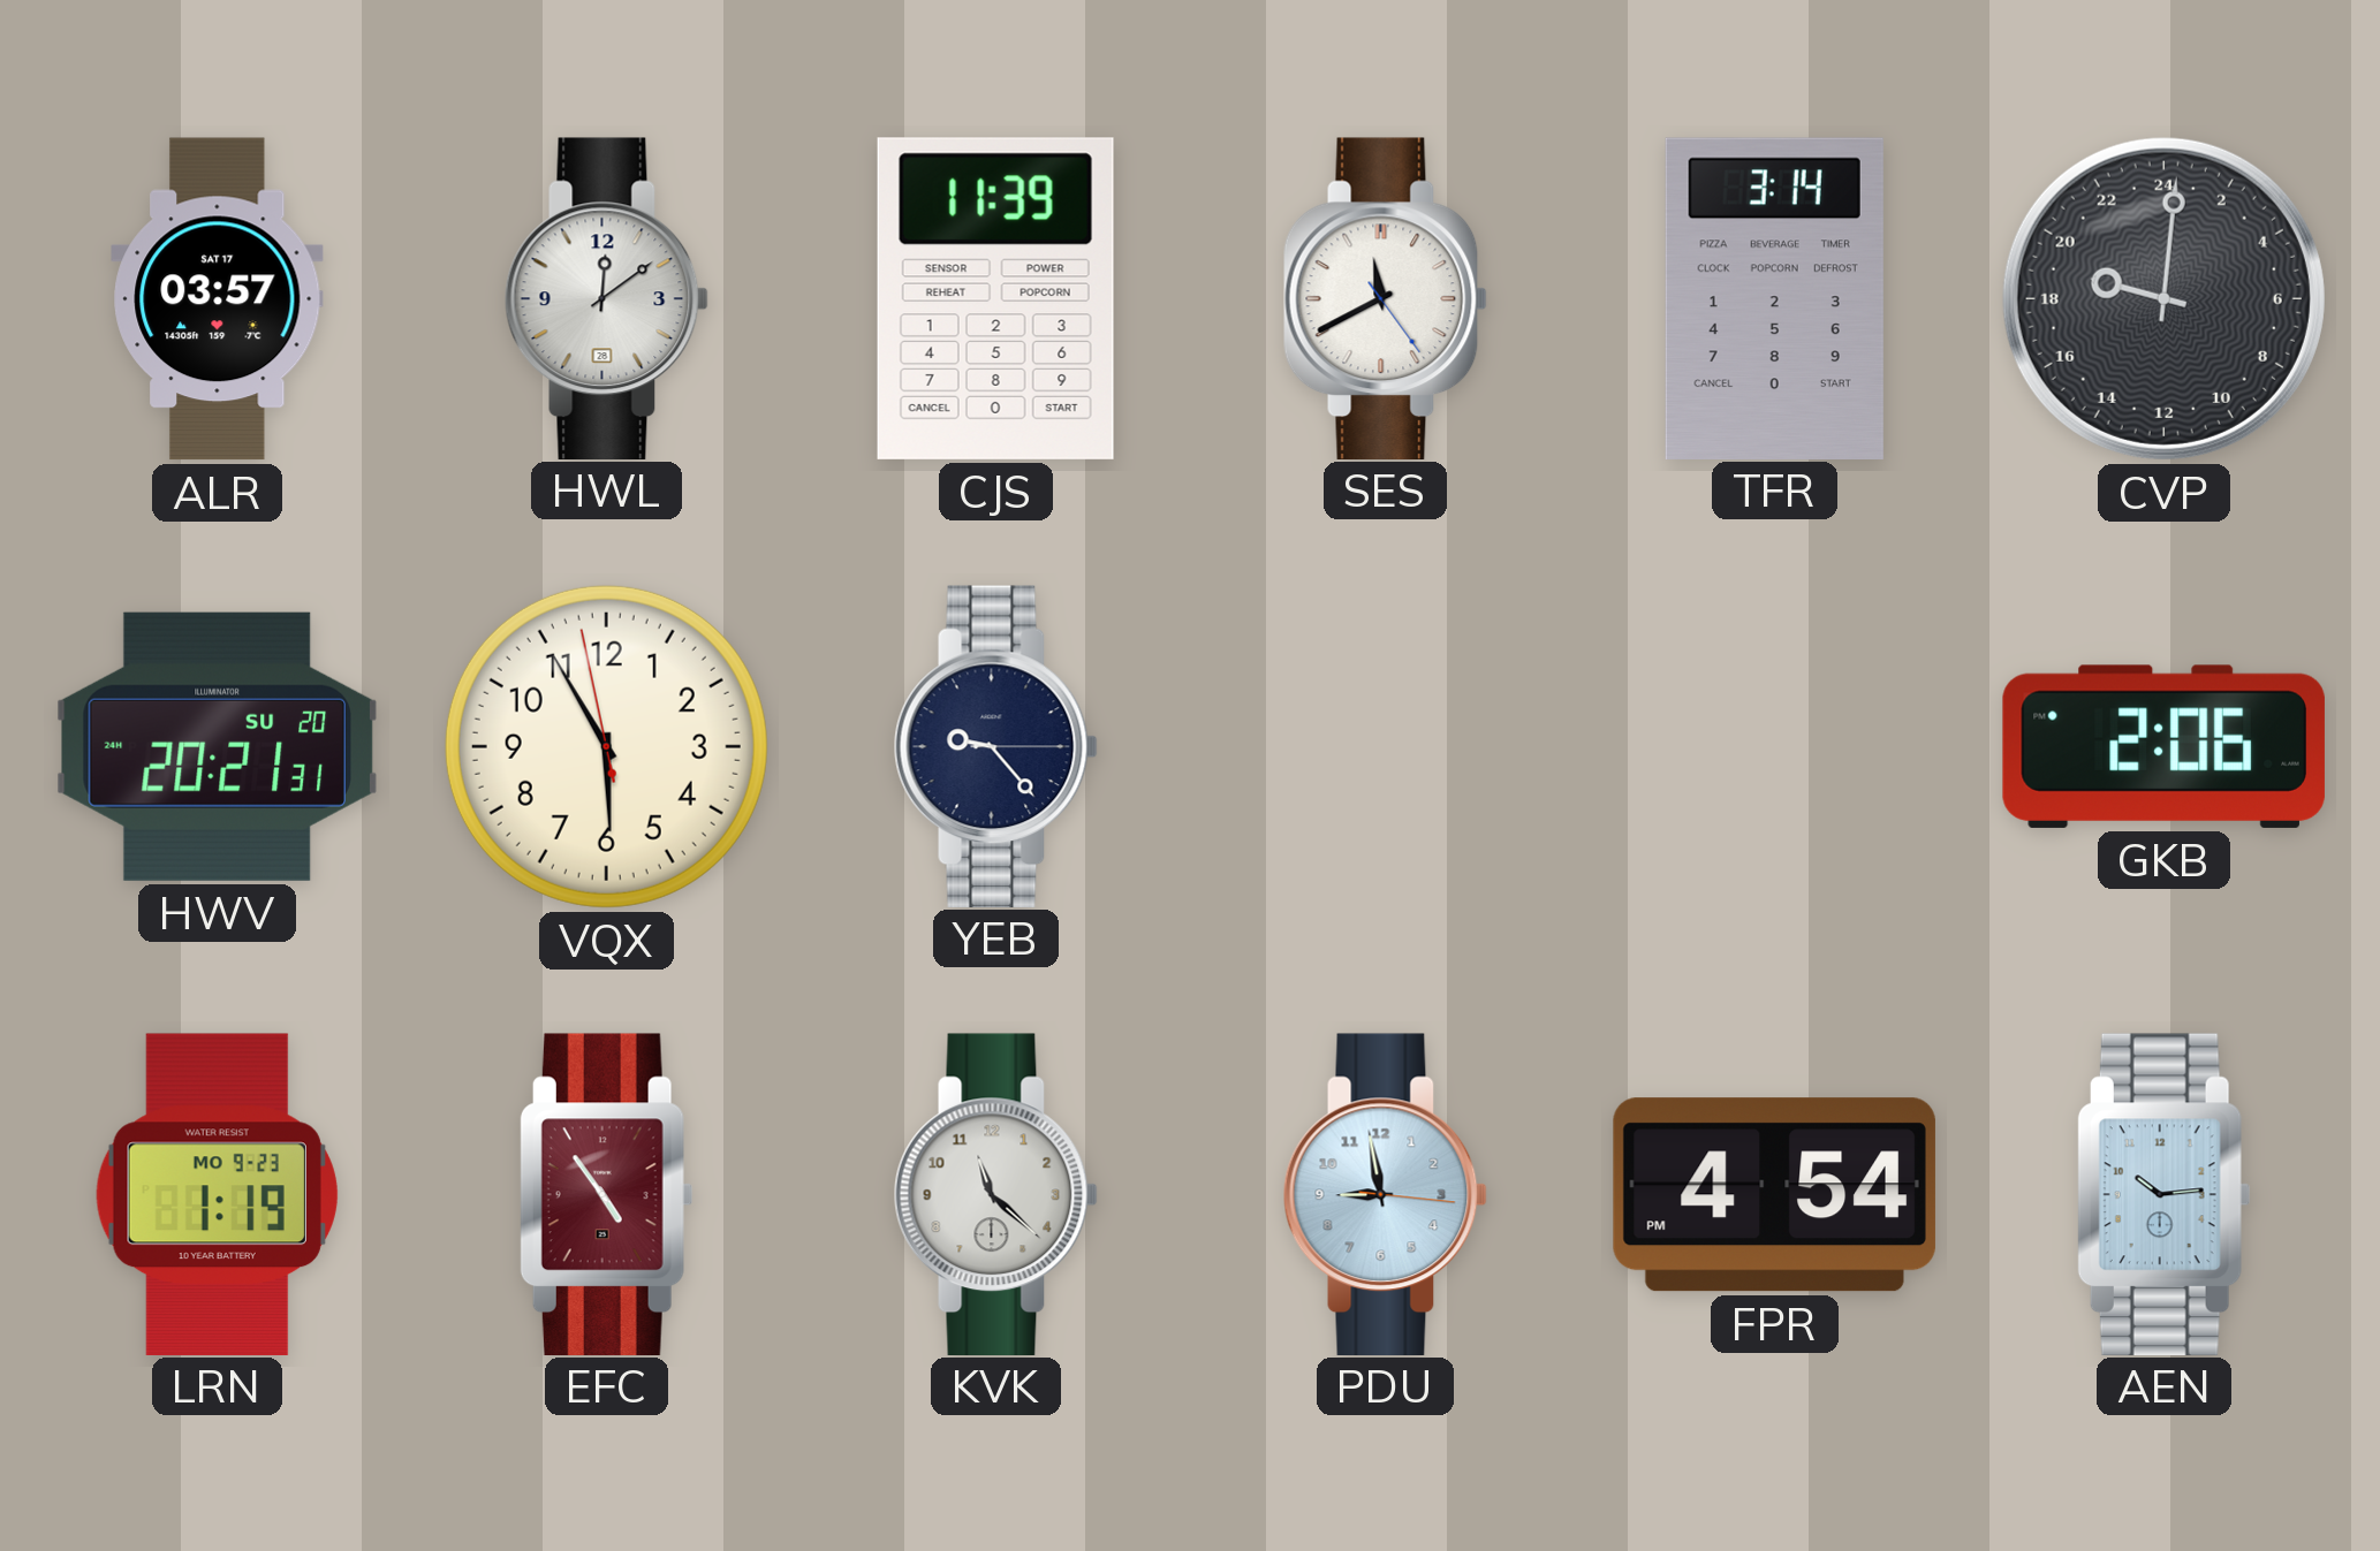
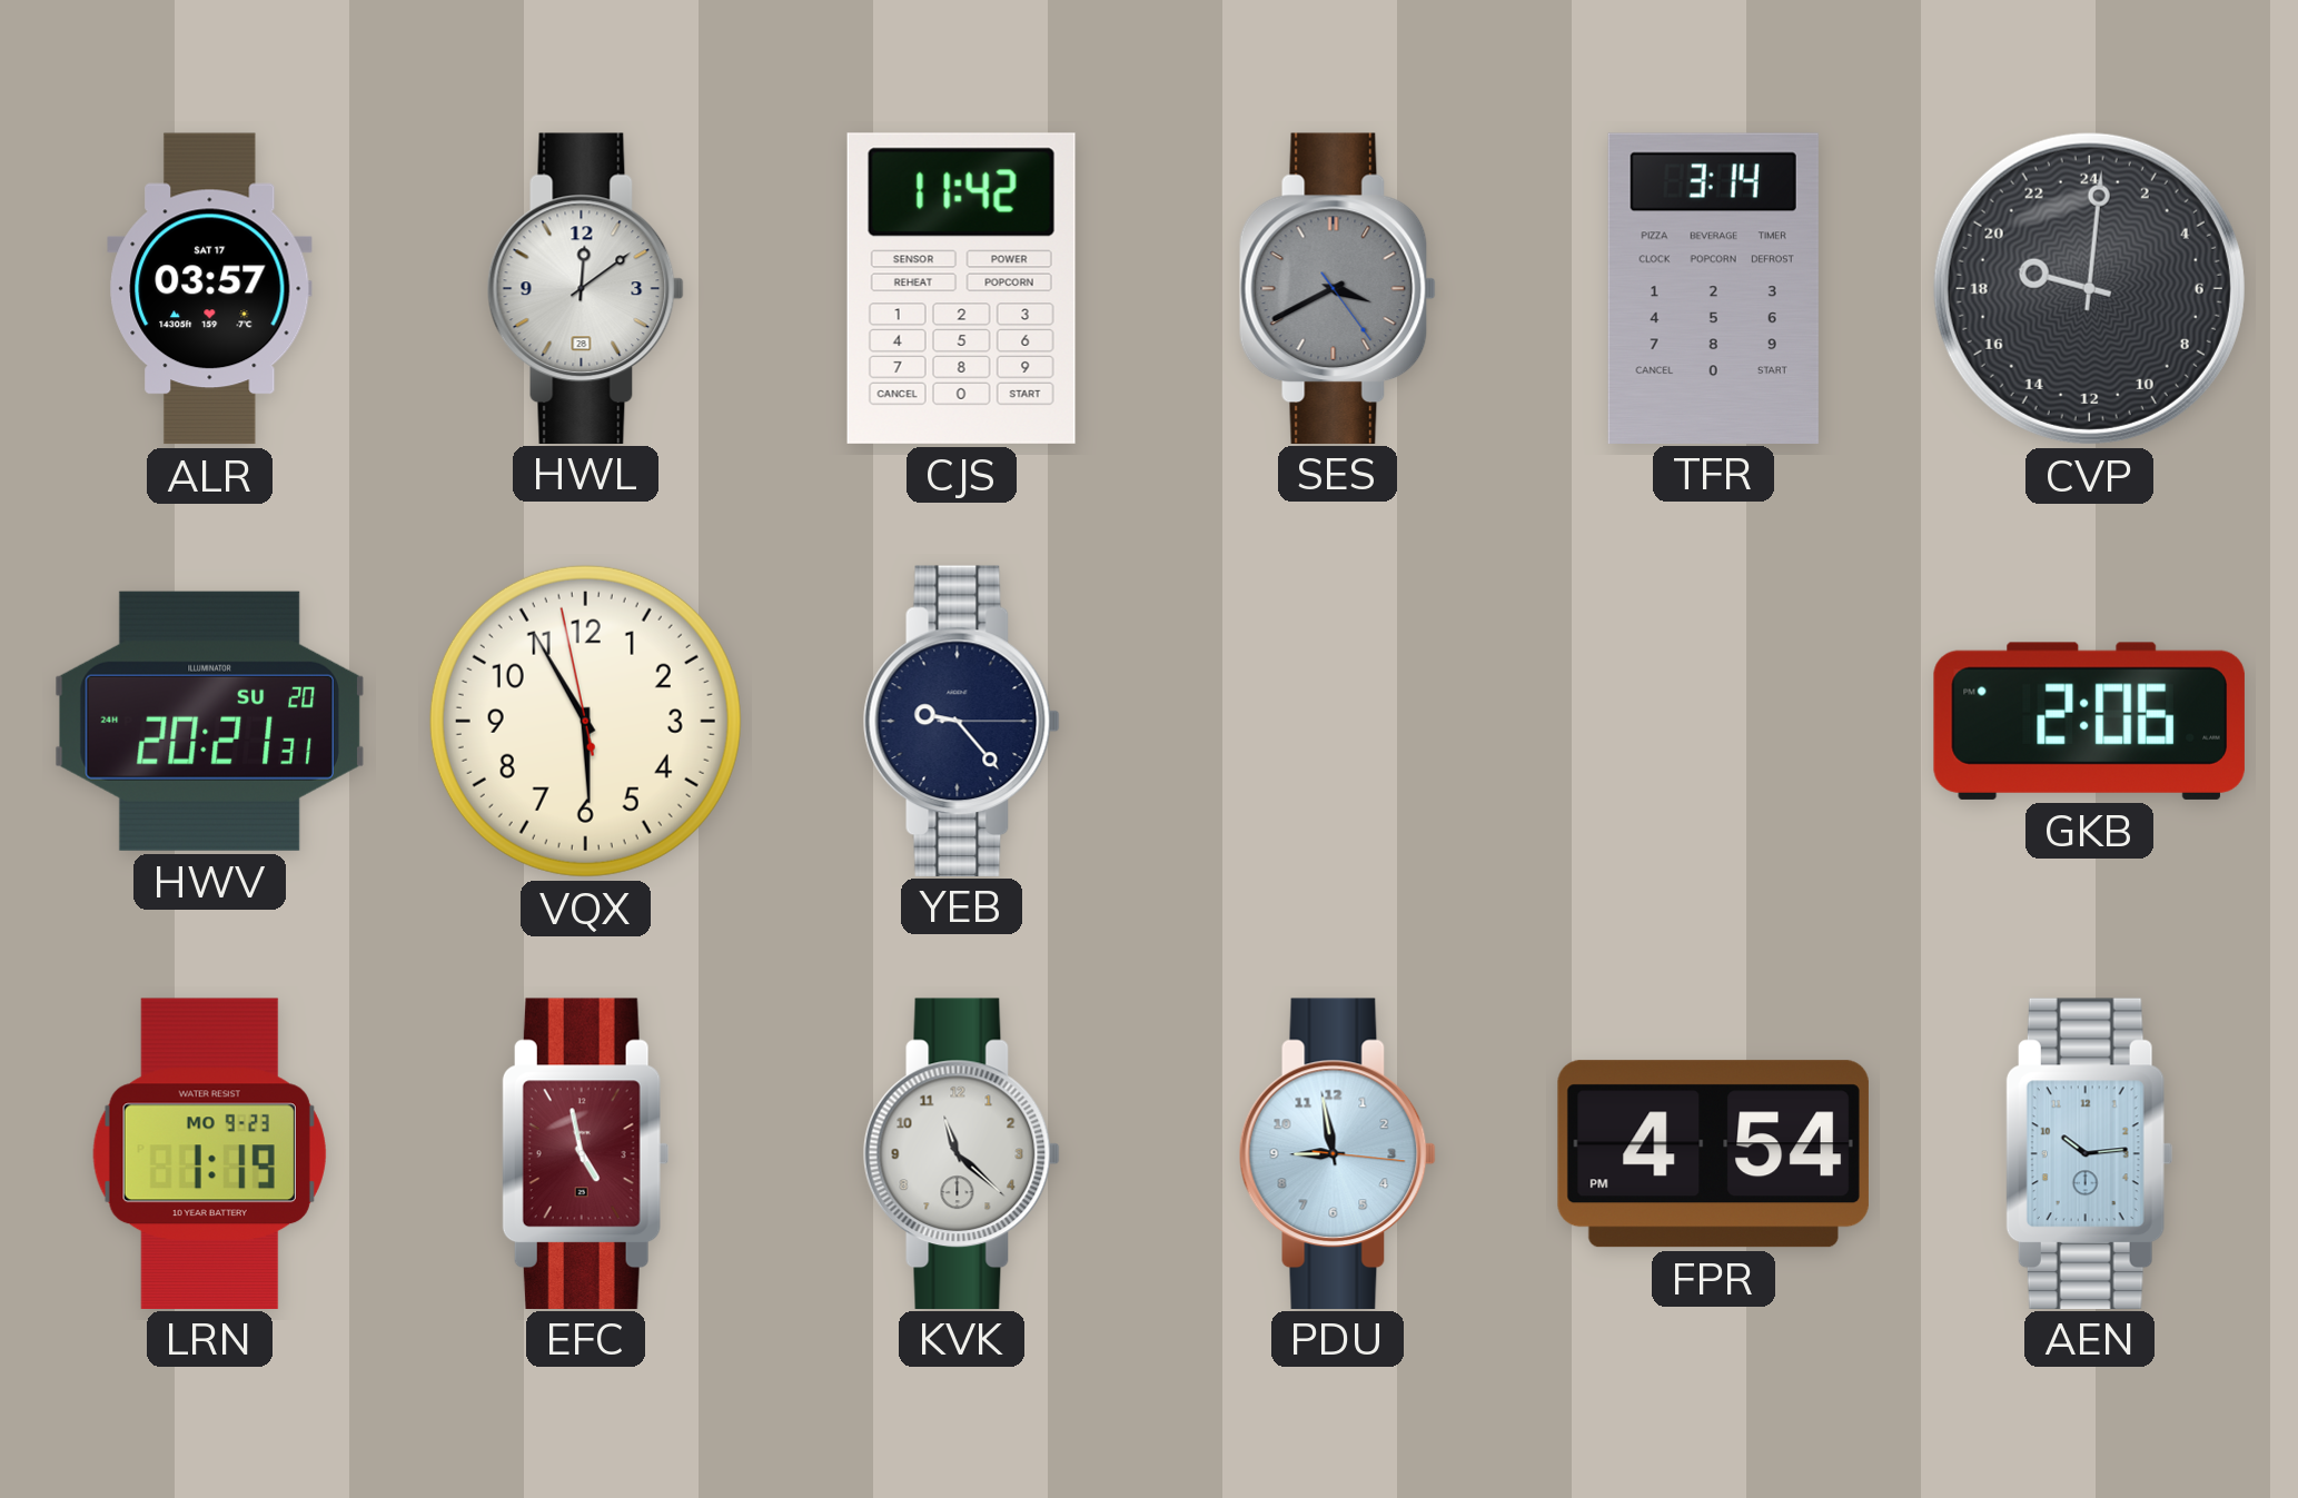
CJS: 11:39 -> 11:42 (961, 288)
SES: 11:40 -> 3:40 (1337, 288)
SES dial: white -> grey (1337, 288)
EFC: 4:54 -> 4:58 (585, 1153)
